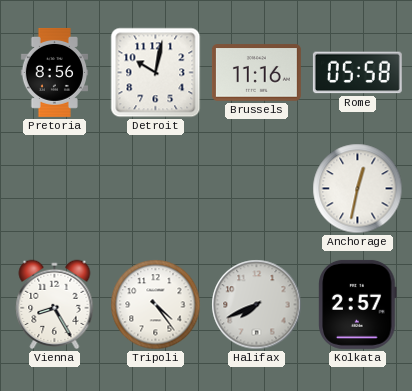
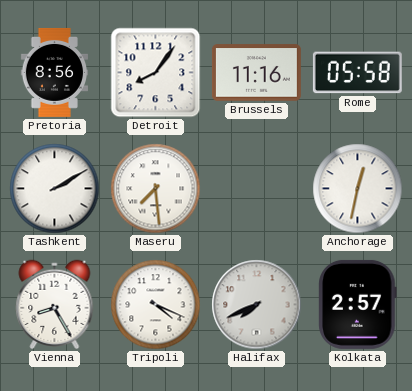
Detroit: 10:02 -> 8:06 (156, 73)
Tashkent: none -> 2:10 (55, 189)
Maseru: none -> 7:29 (156, 189)
Tripoli: 4:24 -> 4:19 (156, 305)
